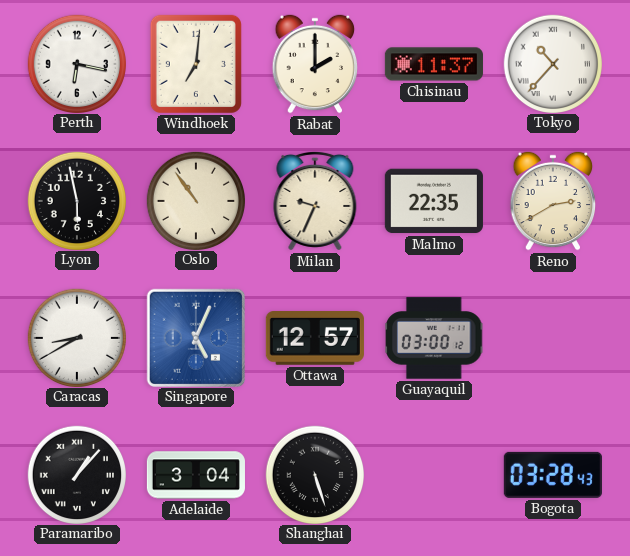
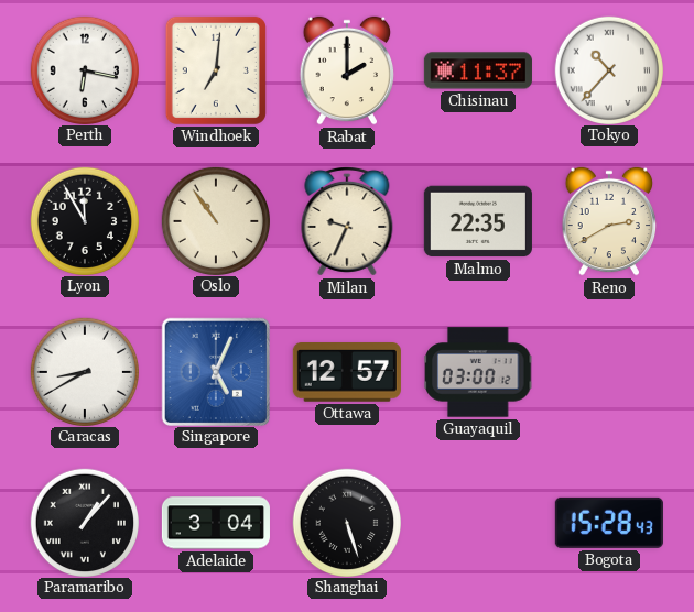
Lyon: 5:58 -> 11:55 (84, 220)
Bogota: 03:28 -> 15:28 (609, 523)
